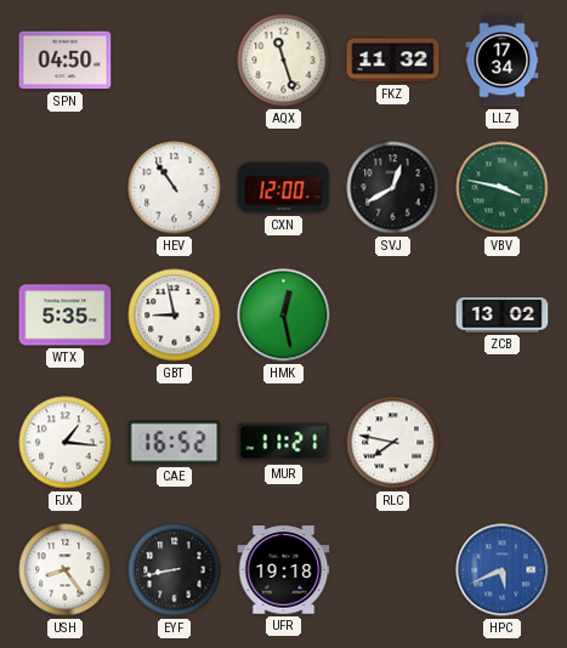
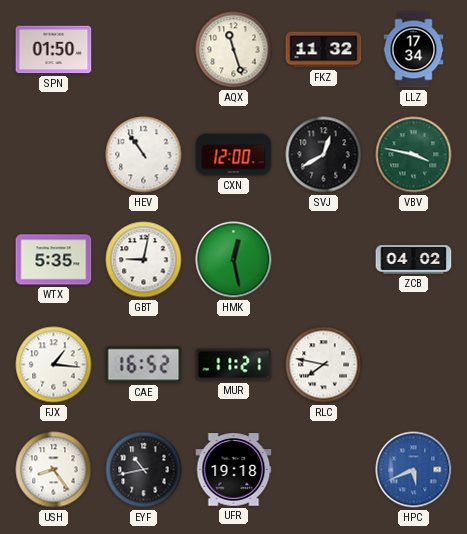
SPN: 04:50 -> 01:50 (54, 50)
GBT: 8:58 -> 9:02 (144, 260)
ZCB: 13:02 -> 04:02 (414, 260)
EYF: 8:43 -> 10:43 (144, 470)
